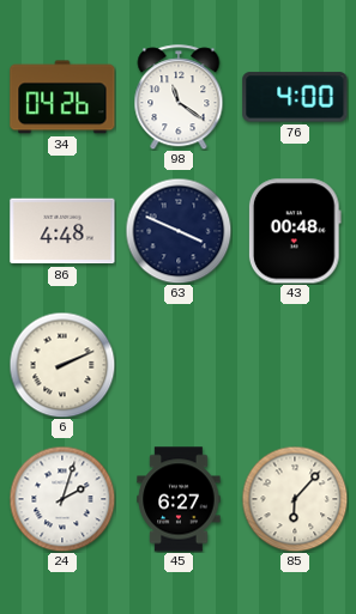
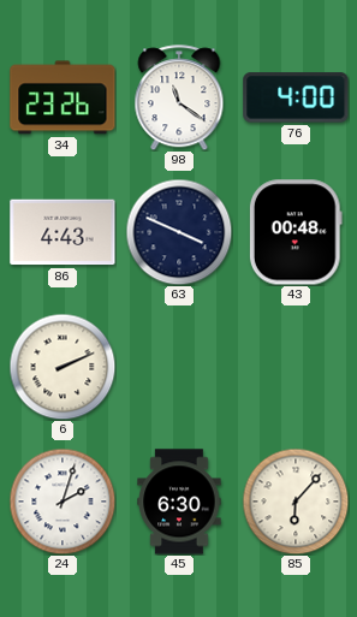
34: 04:26 -> 23:26 (63, 97)
86: 4:48 -> 4:43 (63, 232)
45: 6:27 -> 6:30 (179, 502)
